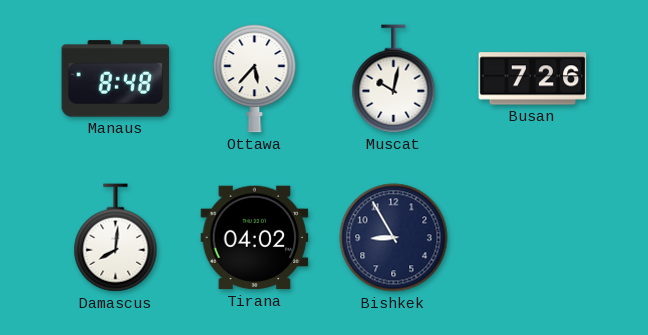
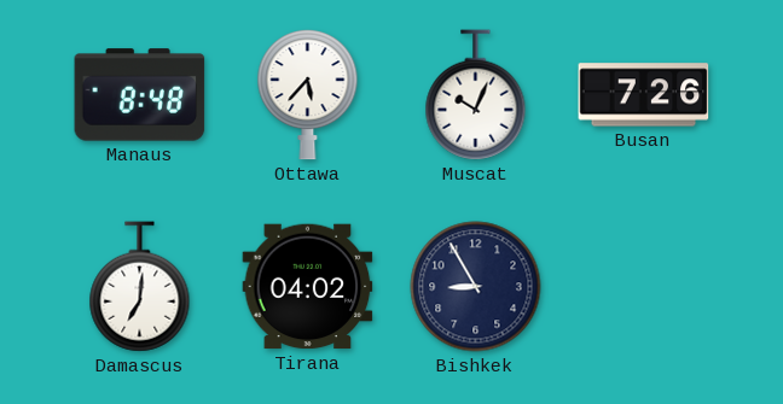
Muscat: 10:02 -> 10:04 (476, 95)
Damascus: 8:01 -> 7:01 (140, 287)
